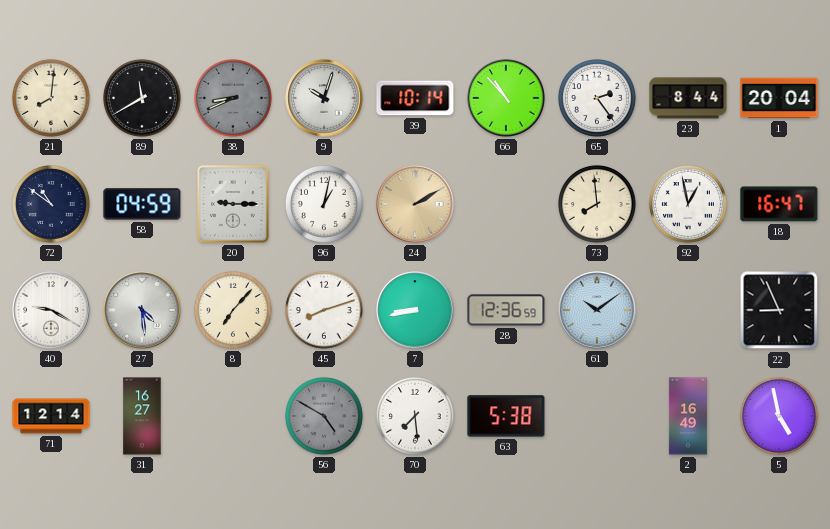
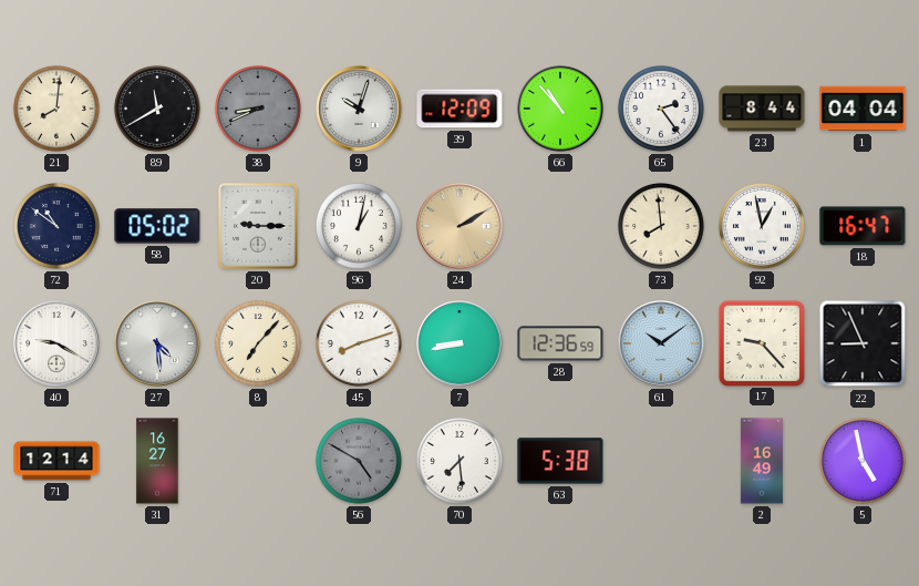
39: 10:14 -> 12:09 (460, 109)
1: 20:04 -> 04:04 (863, 109)
58: 04:59 -> 05:02 (157, 226)
17: none -> 9:23 (761, 342)
